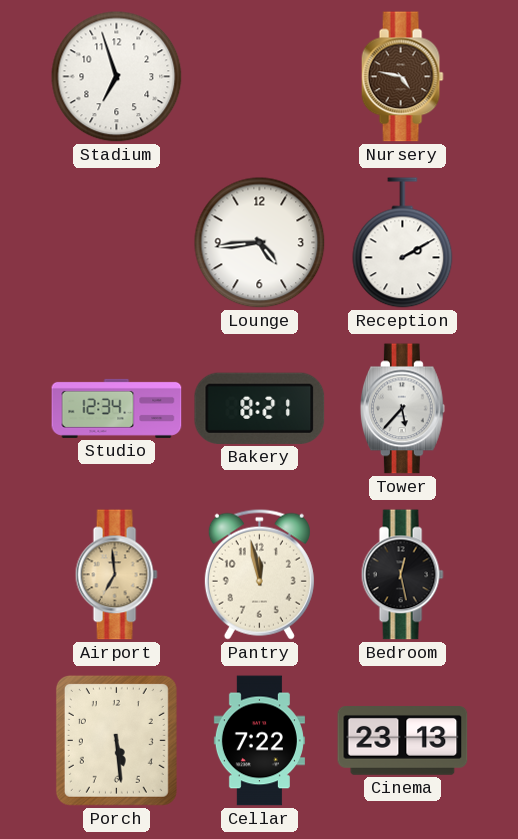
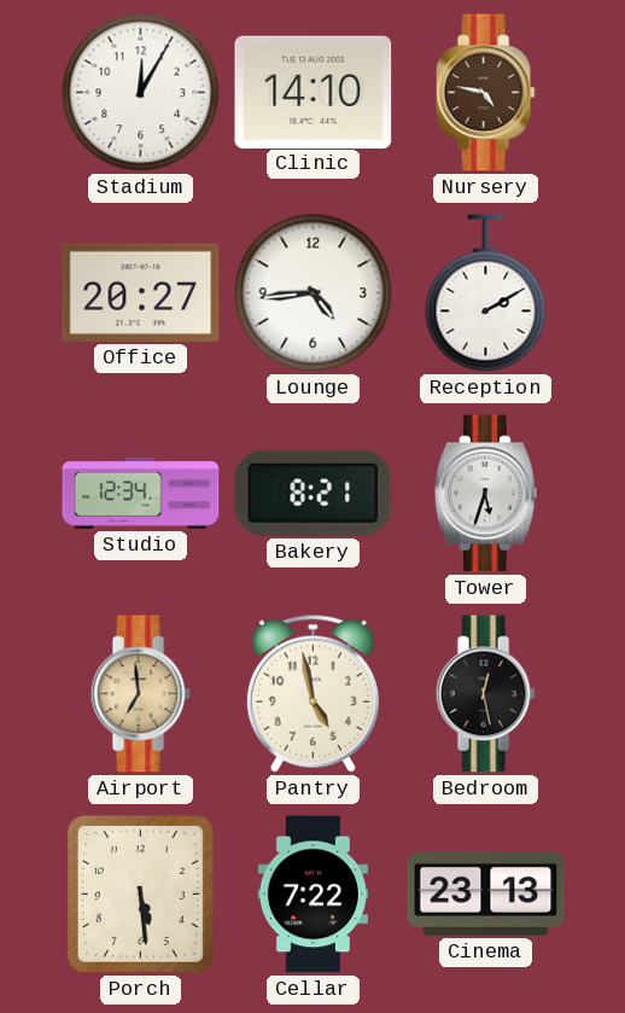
Stadium: 6:57 -> 12:05 (141, 93)
Clinic: none -> 14:10 (314, 92)
Office: none -> 20:27 (141, 292)
Tower: 5:37 -> 5:33 (486, 494)
Pantry: 11:58 -> 4:58 (312, 693)
